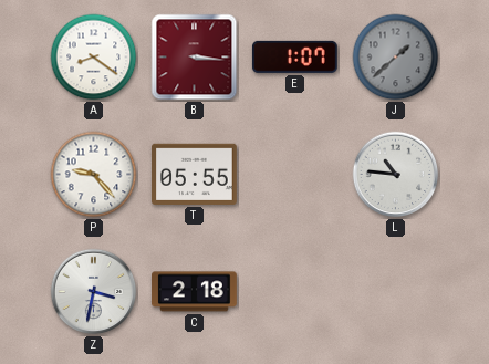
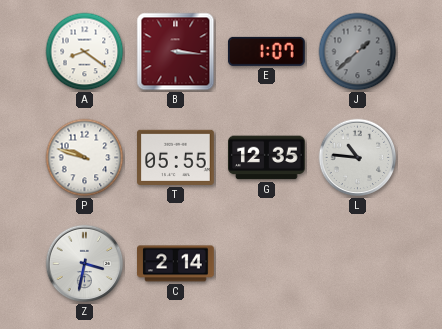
P: 9:23 -> 9:48 (85, 158)
G: none -> 12:35 (267, 158)
C: 2:18 -> 2:14 (176, 264)
